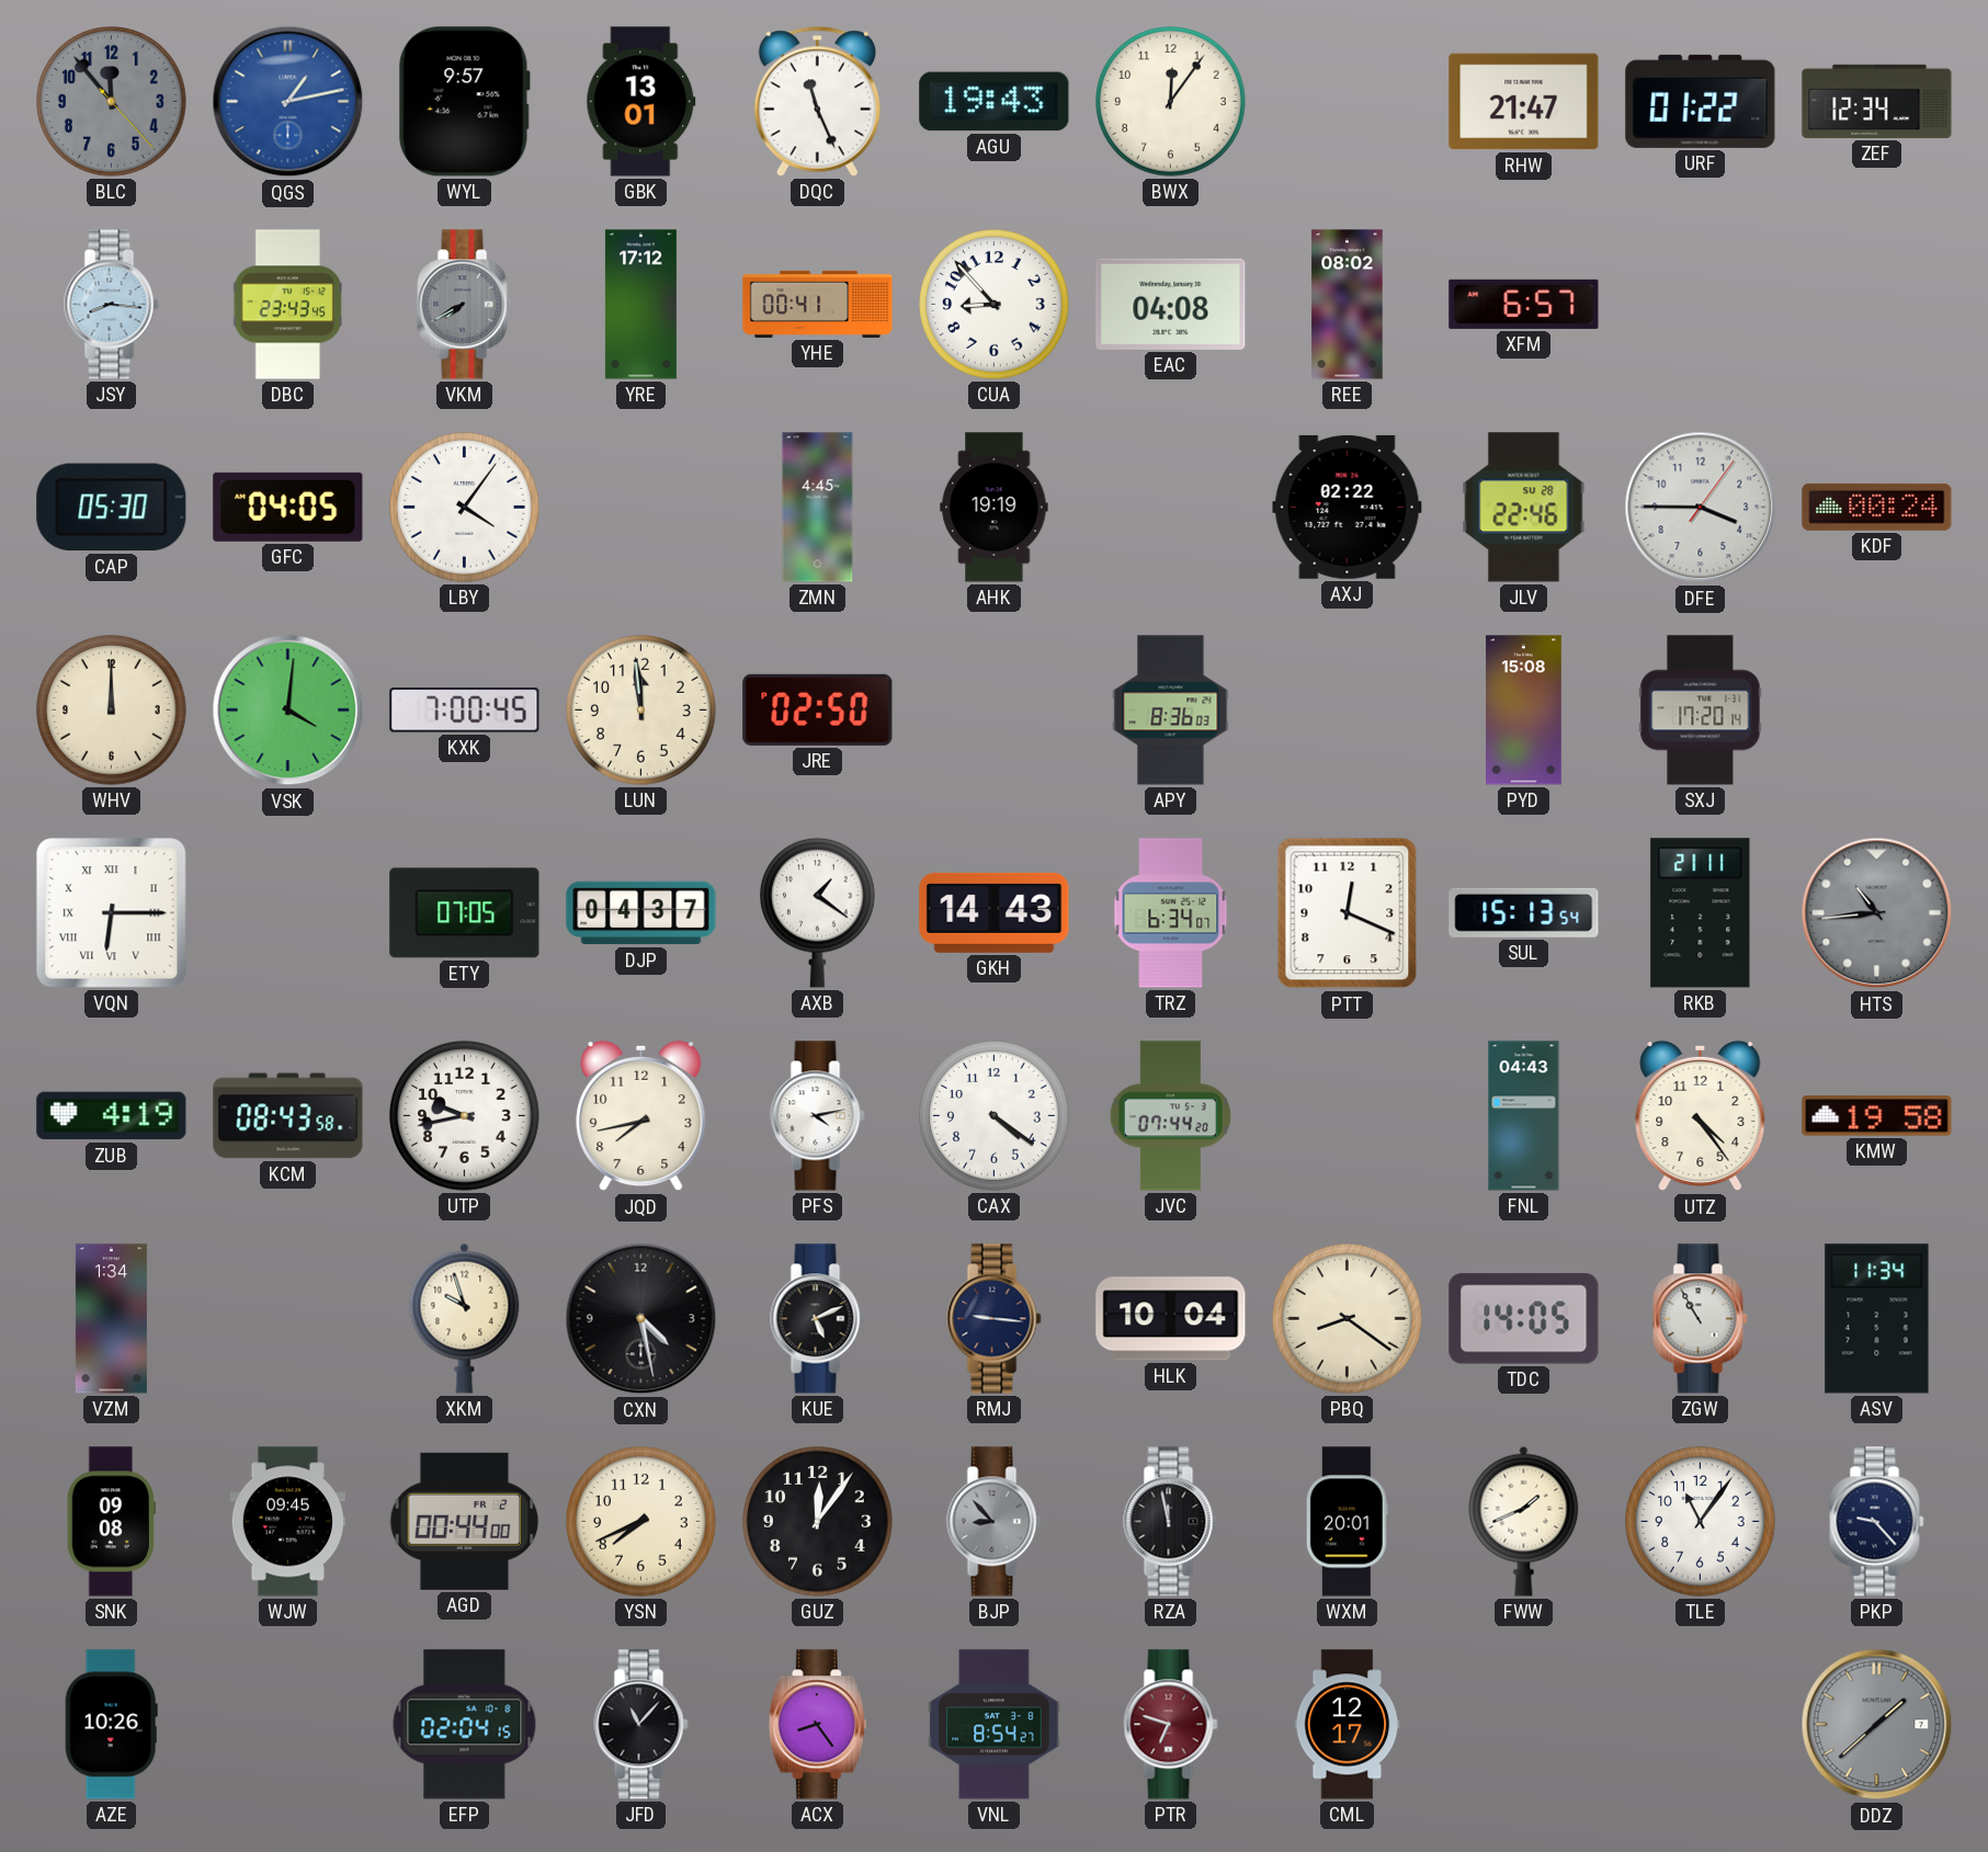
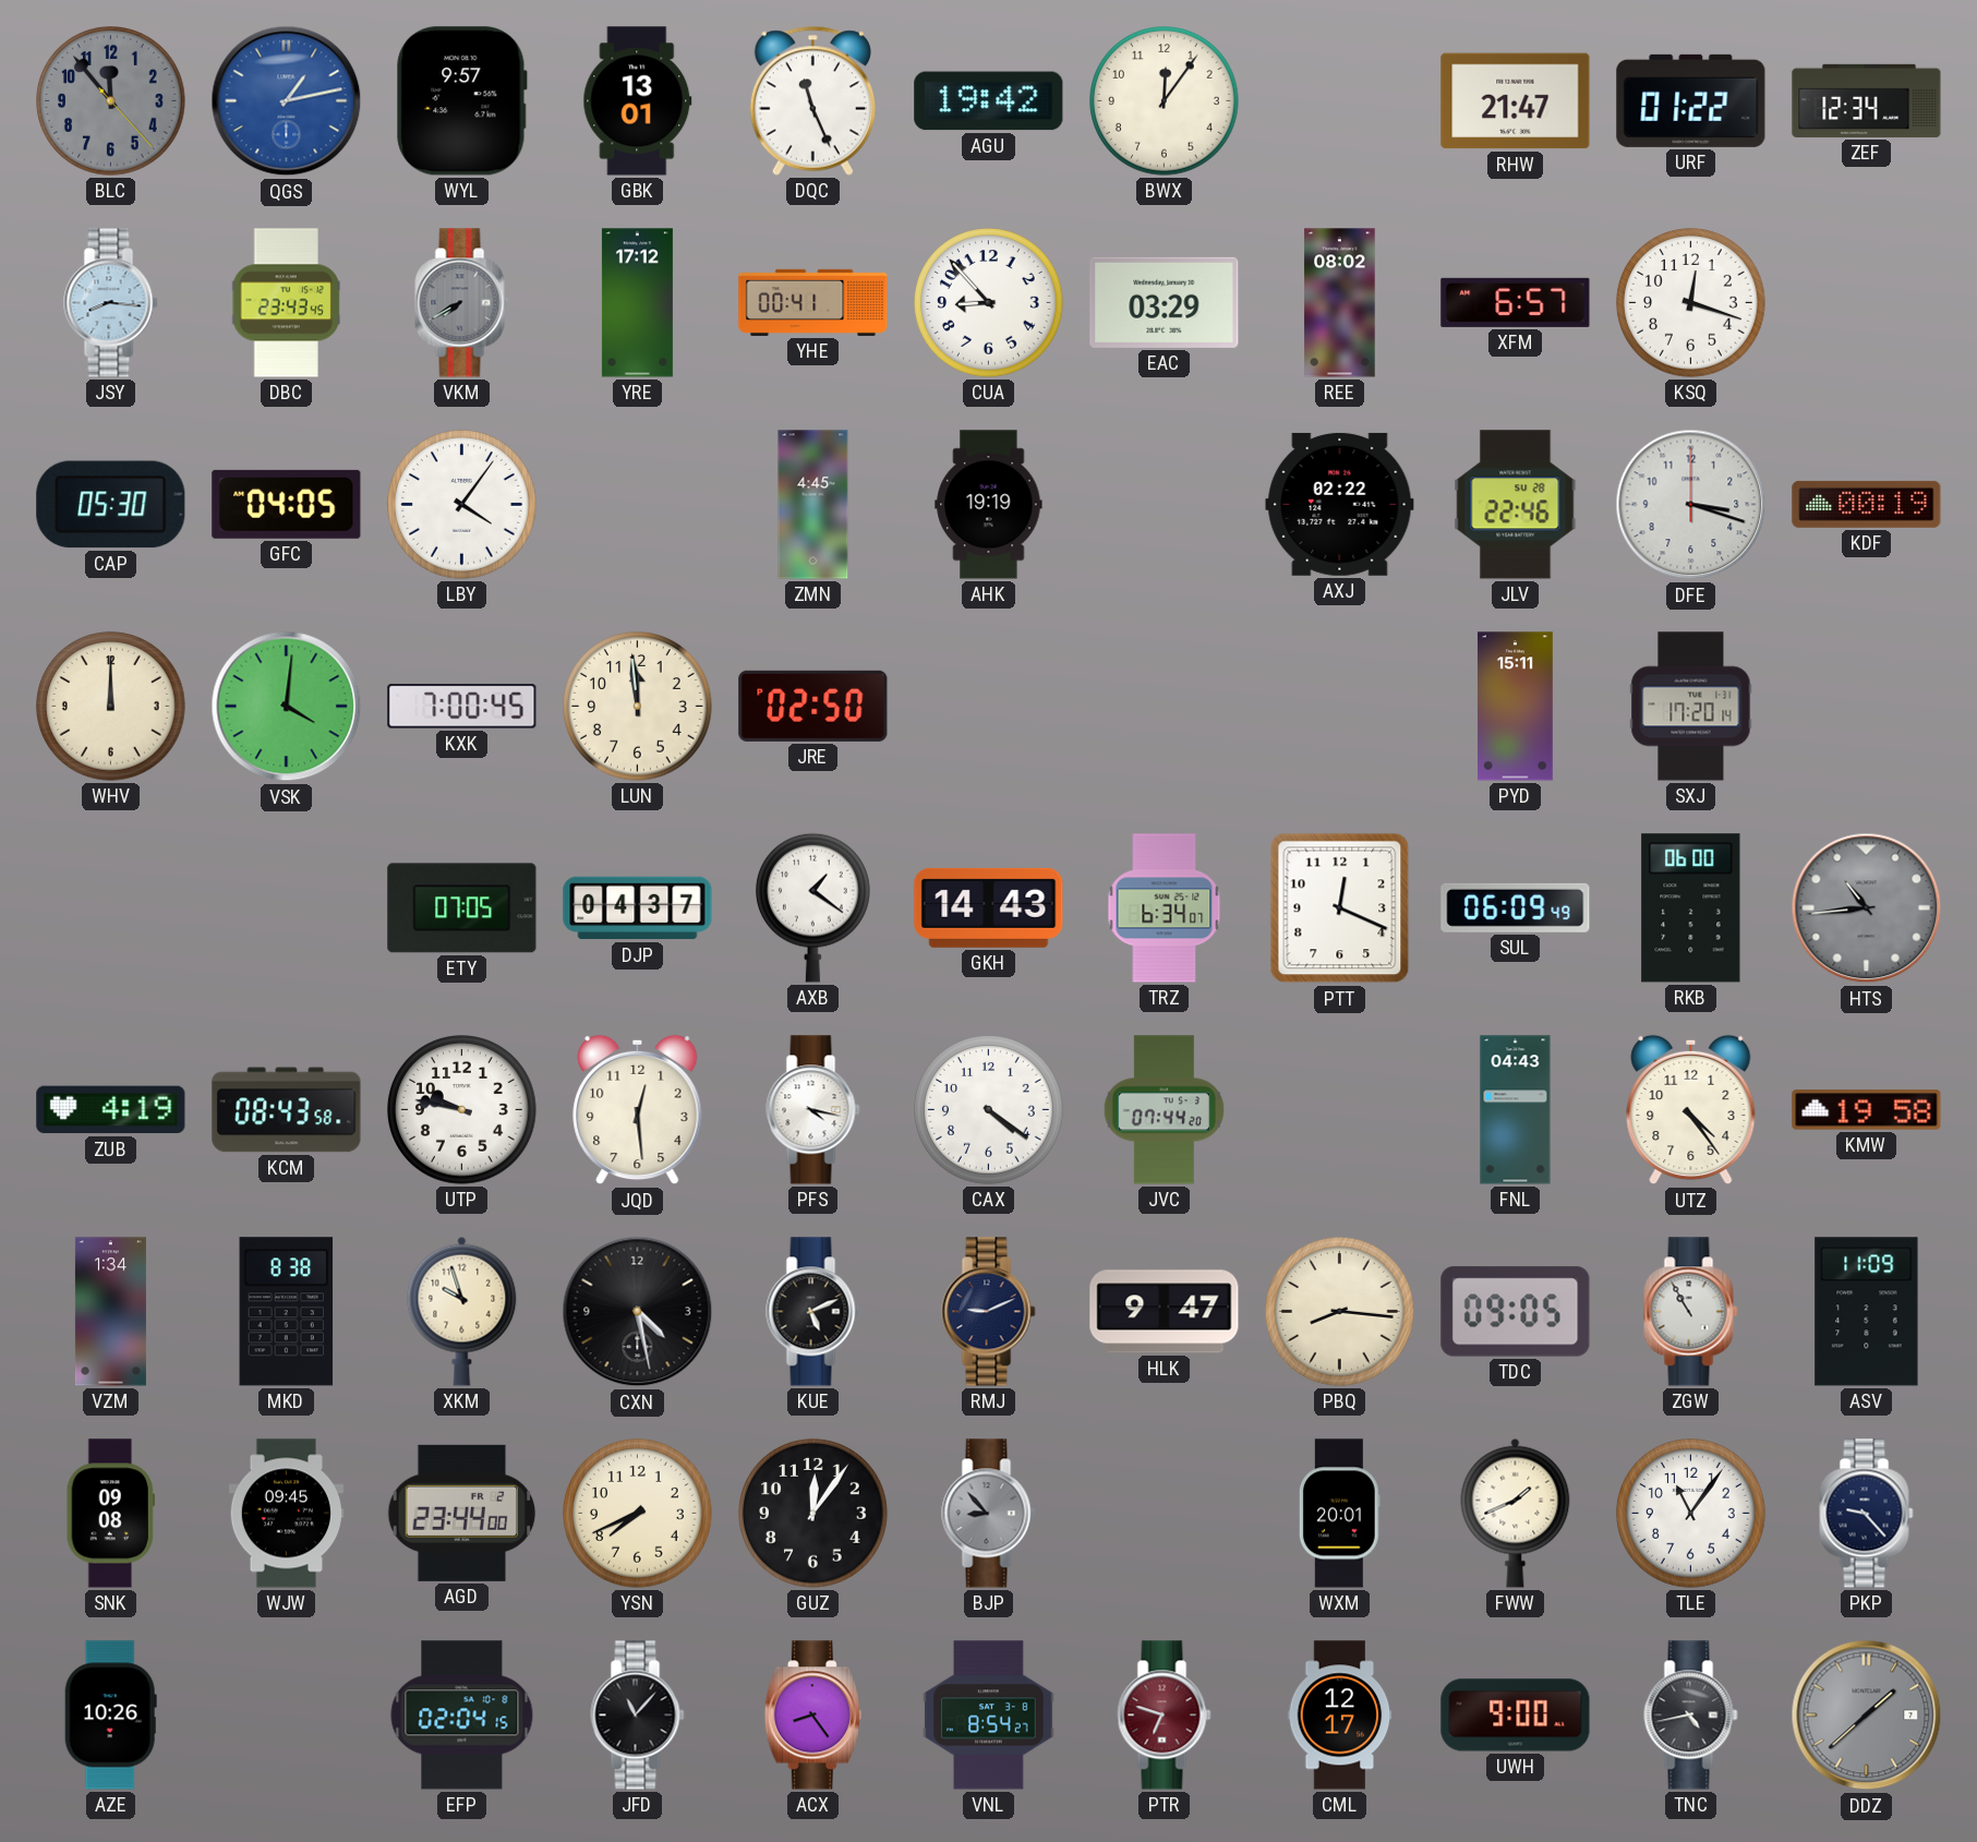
AGU: 19:43 -> 19:42 (989, 101)
EAC: 04:08 -> 03:29 (1165, 302)
KSQ: none -> 12:18 (1691, 303)
DFE: 3:45 -> 3:18 (1691, 505)
KDF: 00:24 -> 00:19 (1867, 504)
APY: 8:36 -> none (1171, 711)
PYD: 15:08 -> 15:11 (1516, 707)
VQN: 6:15 -> none (112, 913)
SUL: 15:13 -> 06:09 (1516, 907)
RKB: 21:11 -> 06:00 (1691, 908)
UTP: 9:43 -> 9:47 (462, 1110)
JQD: 7:43 -> 12:29 (638, 1110)
PFS: 4:13 -> 4:17 (813, 1110)
MKD: none -> 8:38 (287, 1312)
RMJ: 9:16 -> 9:11 (989, 1312)
HLK: 10:04 -> 9:47 (1165, 1312)
PBQ: 8:21 -> 8:16 (1340, 1312)
TDC: 14:05 -> 09:05 (1516, 1312)
ASV: 11:34 -> 11:09 (1867, 1312)
AGD: 00:44 -> 23:44 (462, 1513)
RZA: 11:58 -> none (1171, 1522)
UWH: none -> 9:00 (1516, 1715)
TNC: none -> 4:43 (1691, 1715)
